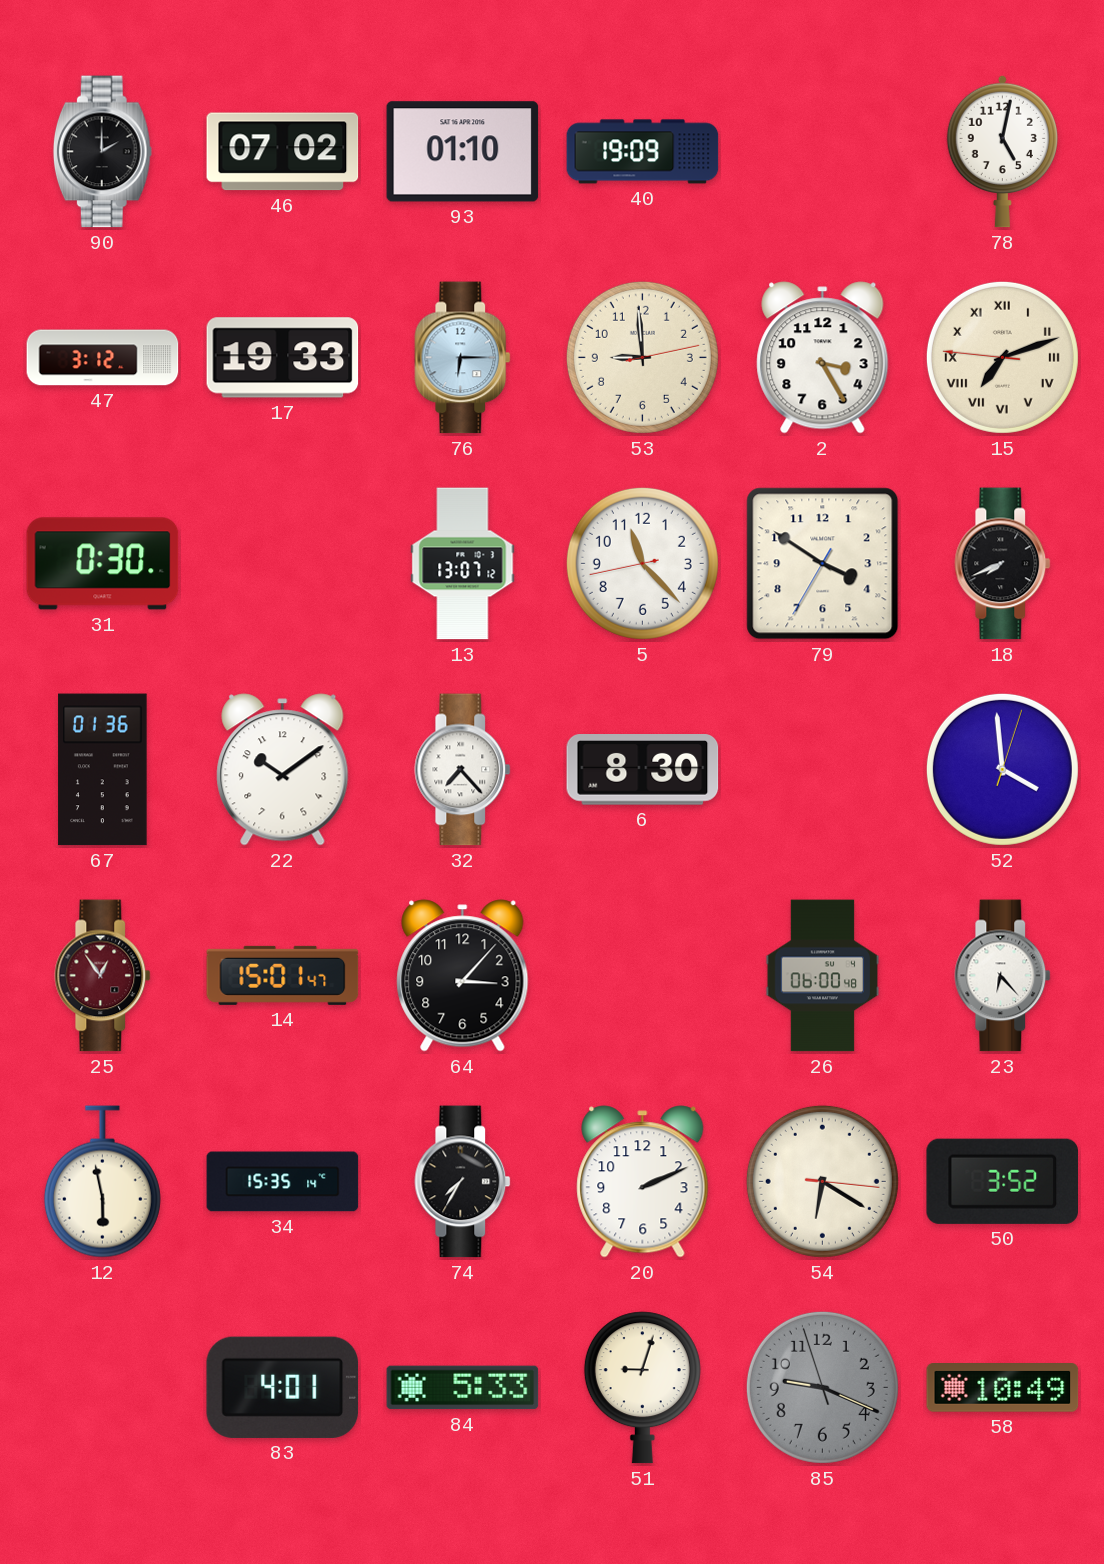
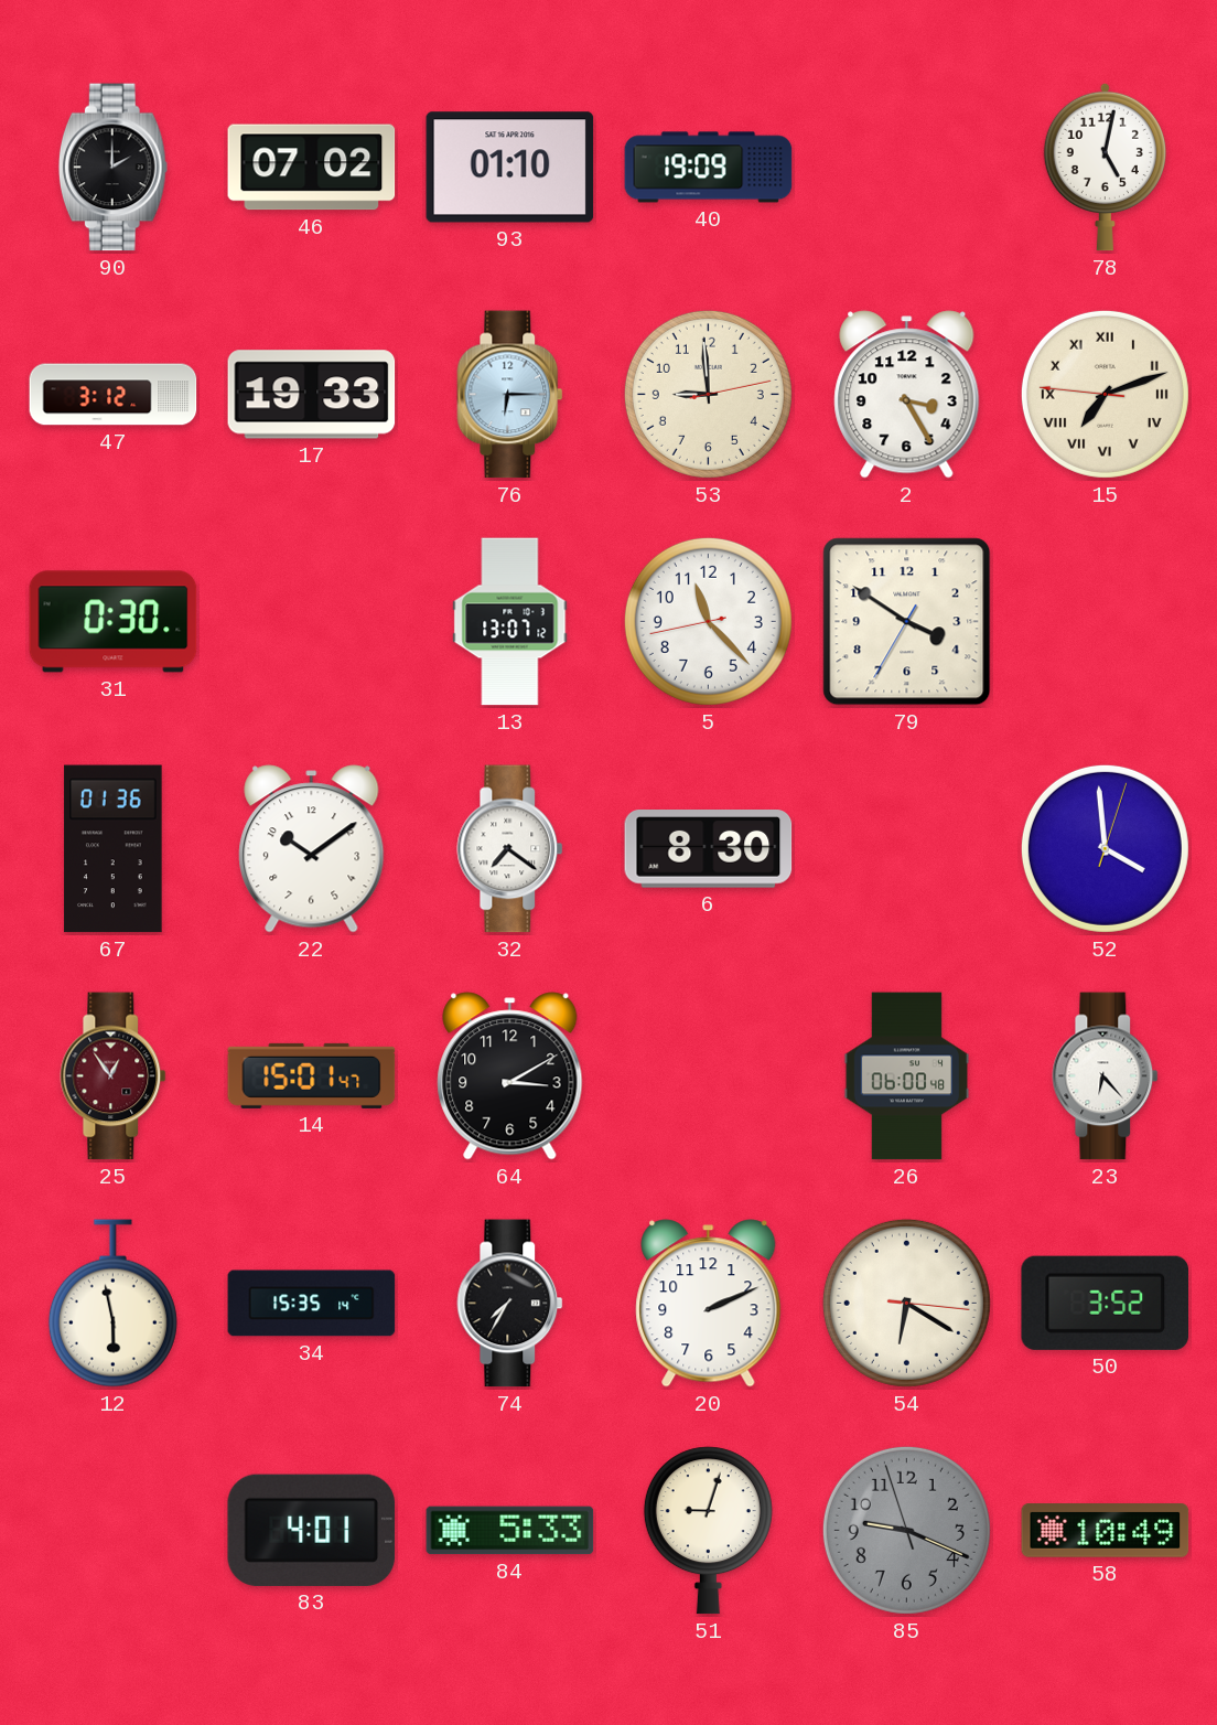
18: 7:41 -> none (1003, 564)
32: 7:23 -> 7:21 (510, 849)
64: 3:07 -> 3:10 (510, 1076)
